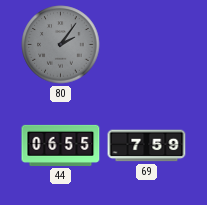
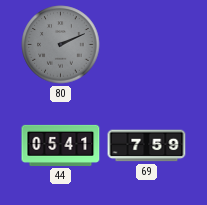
80: 2:06 -> 2:11 (61, 45)
44: 06:55 -> 05:41 (61, 145)
